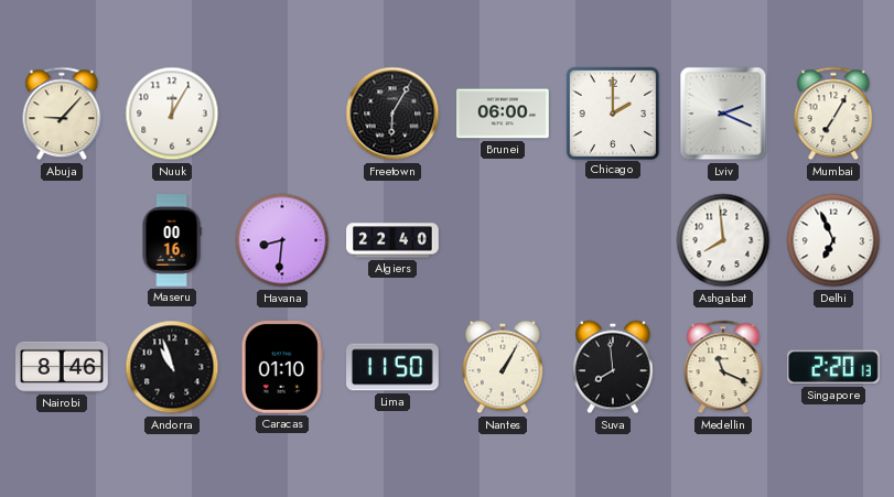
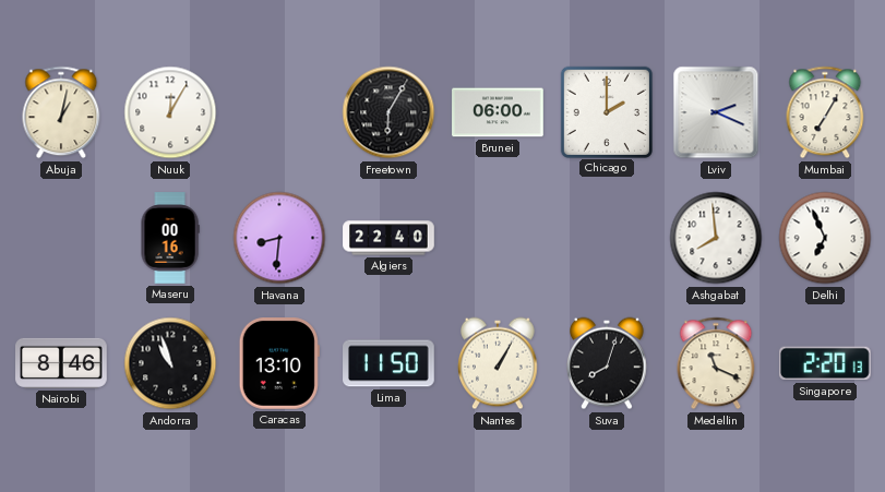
Abuja: 9:07 -> 1:02 (61, 112)
Caracas: 01:10 -> 13:10 (279, 364)
Suva: 7:59 -> 8:03 (608, 363)
